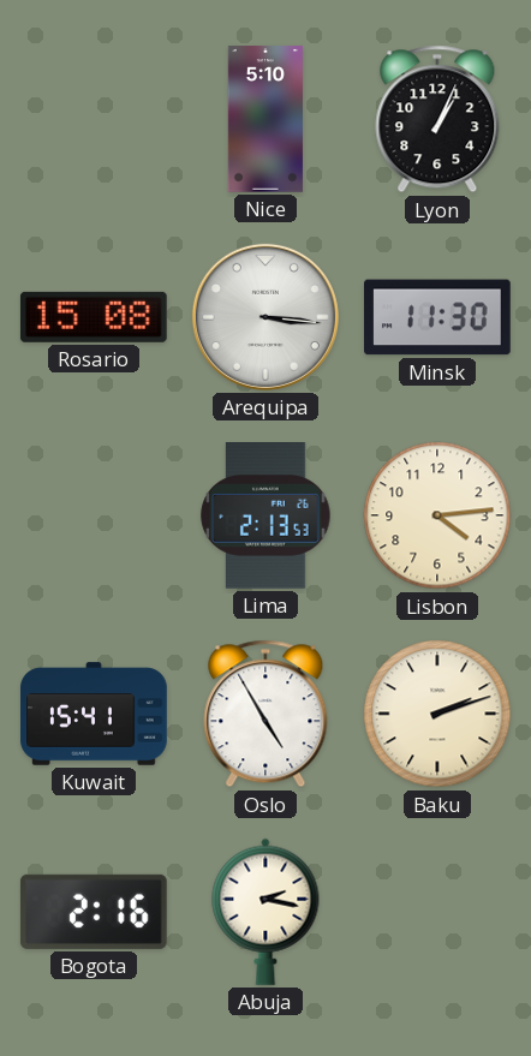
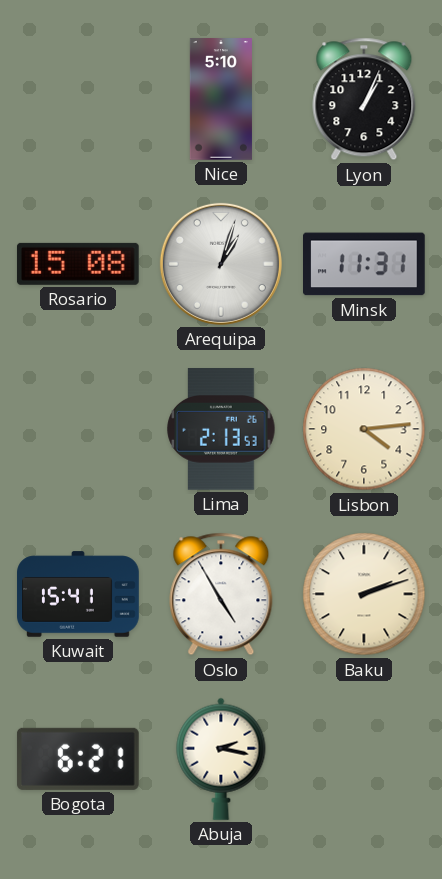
Arequipa: 3:16 -> 1:03 (221, 264)
Minsk: 11:30 -> 11:31 (365, 264)
Bogota: 2:16 -> 6:21 (78, 759)
